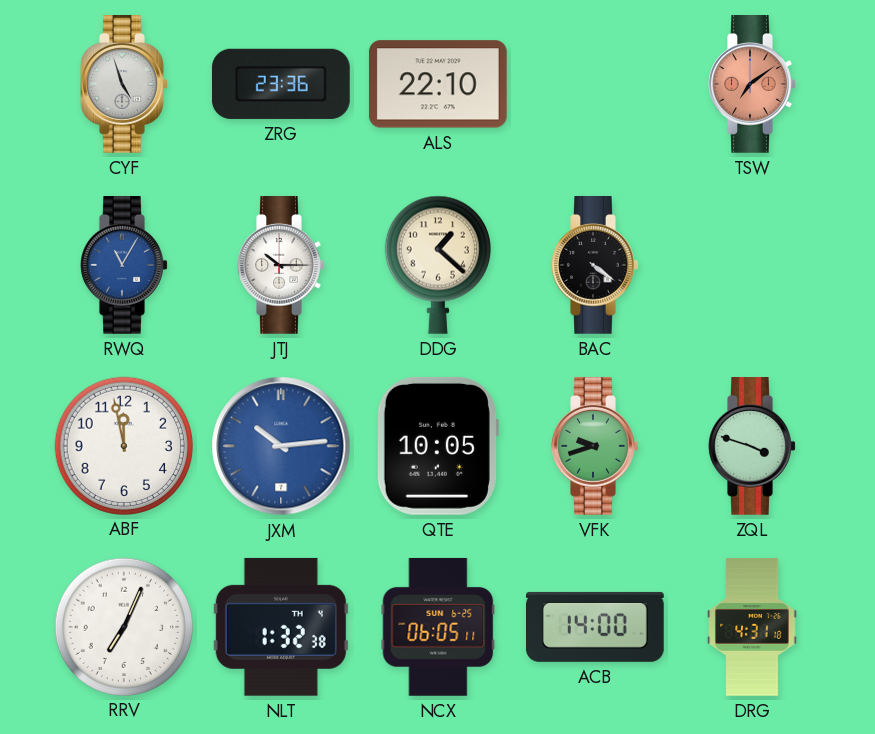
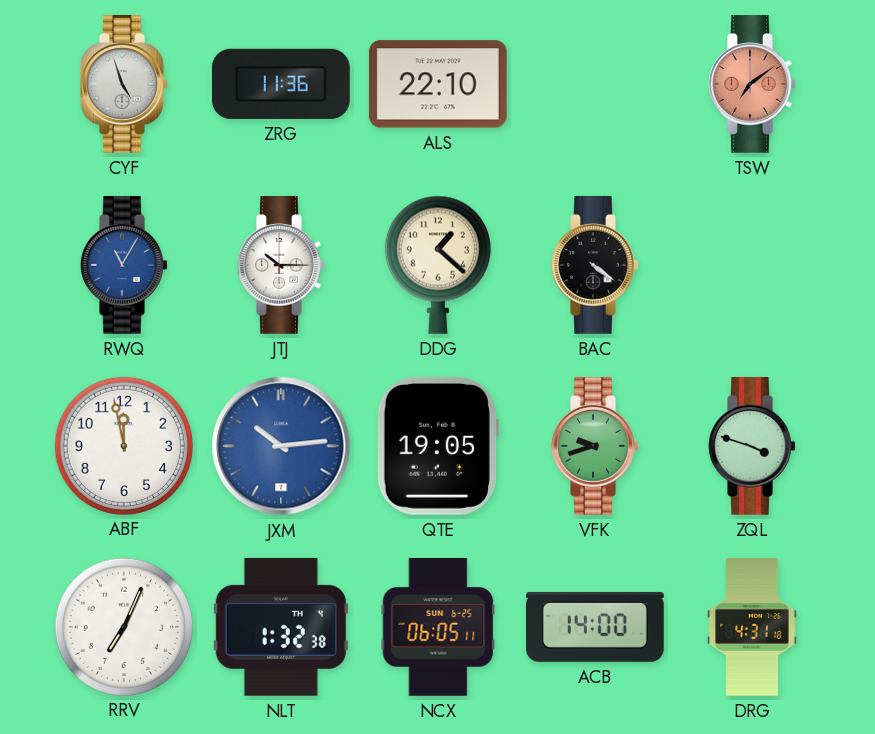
ZRG: 23:36 -> 11:36 (281, 84)
QTE: 10:05 -> 19:05 (437, 446)
